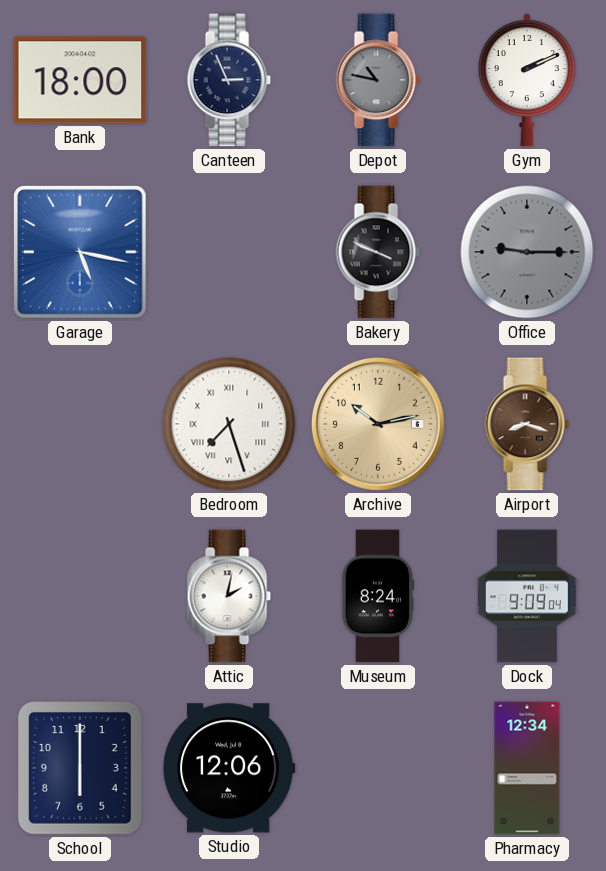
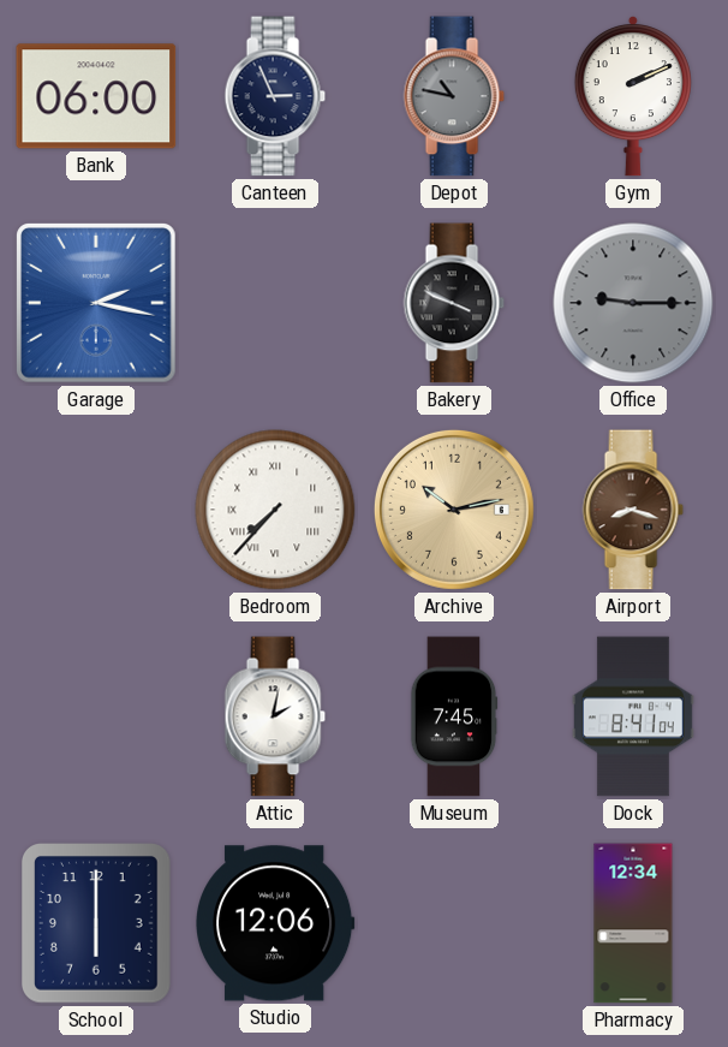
Bank: 18:00 -> 06:00 (96, 96)
Garage: 5:17 -> 2:17 (97, 304)
Bedroom: 7:27 -> 7:37 (275, 510)
Museum: 8:24 -> 7:45 (454, 716)
Dock: 9:09 -> 8:41 (634, 716)
